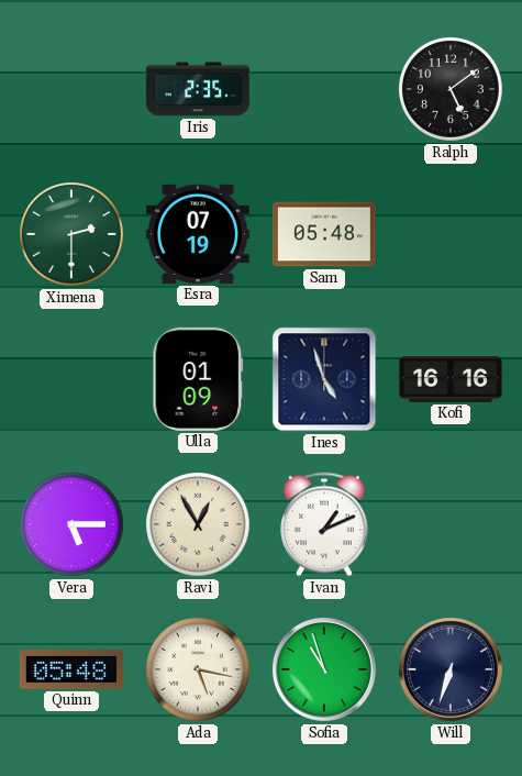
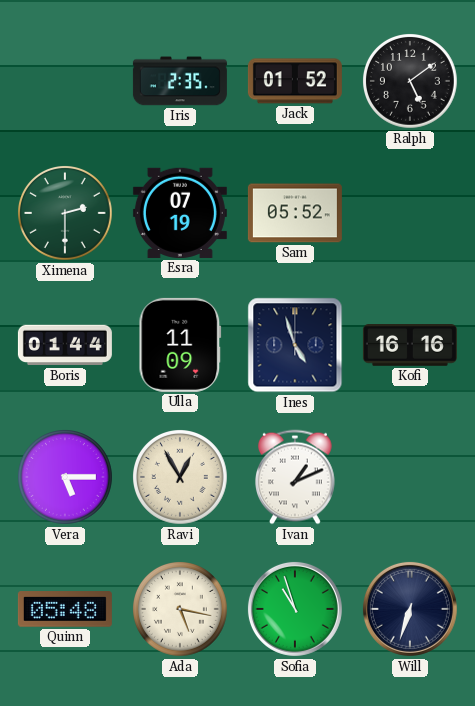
Jack: none -> 01:52 (295, 81)
Sam: 05:48 -> 05:52 (295, 213)
Boris: none -> 01:44 (65, 345)
Ulla: 01:09 -> 11:09 (180, 345)
